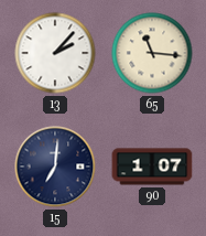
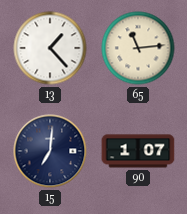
13: 2:07 -> 1:23 (50, 48)
65: 11:16 -> 11:14 (138, 48)
